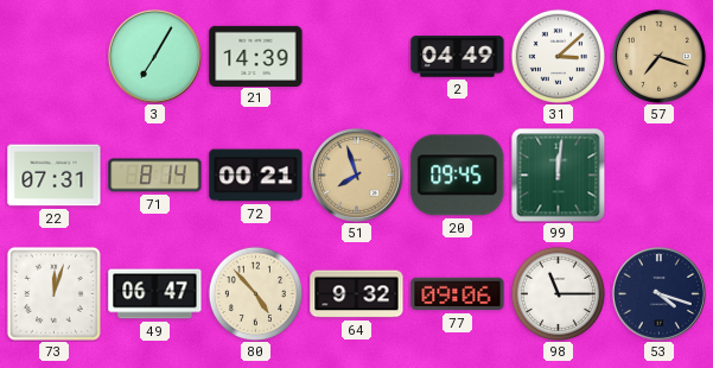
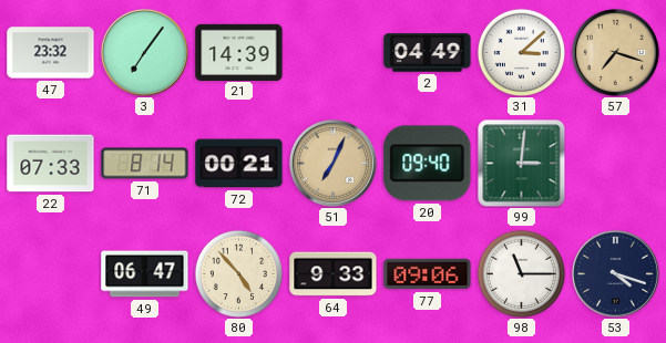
47: none -> 23:32 (51, 53)
3: 7:05 -> 7:06 (144, 52)
22: 07:31 -> 07:33 (51, 164)
51: 7:57 -> 7:04 (332, 163)
20: 09:45 -> 09:40 (428, 164)
99: 12:01 -> 3:01 (521, 163)
73: 12:03 -> none (53, 293)
64: 9:32 -> 9:33 (334, 274)
